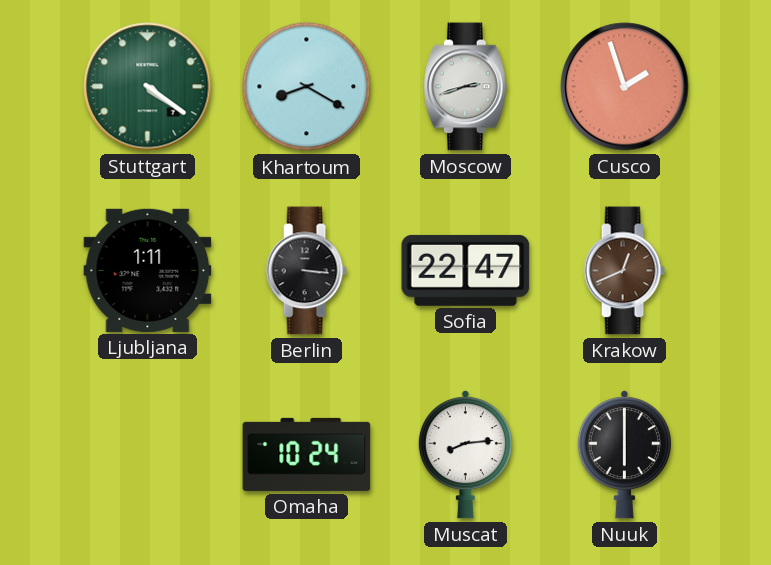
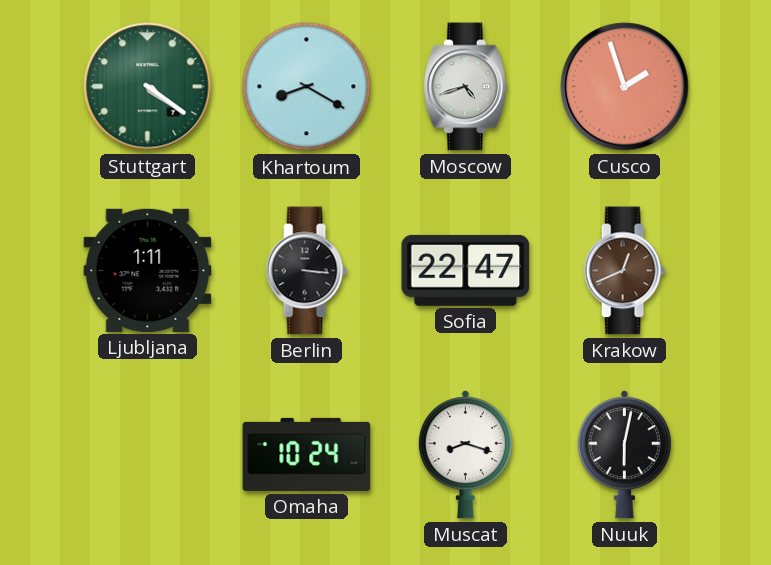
Moscow: 2:42 -> 4:42 (466, 87)
Muscat: 8:14 -> 8:18 (465, 455)
Nuuk: 6:00 -> 6:02 (624, 455)
